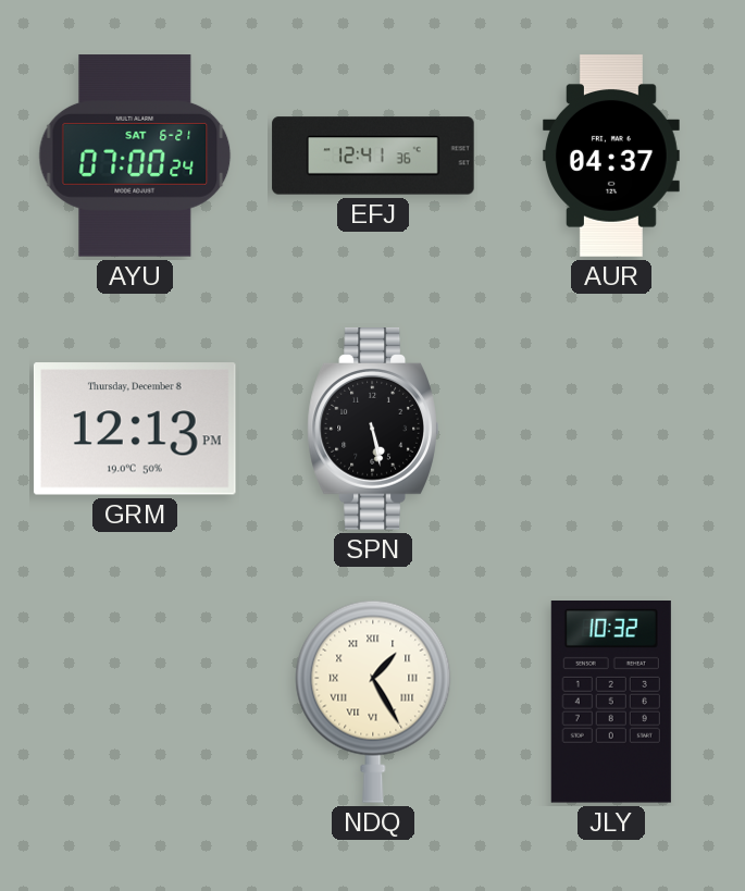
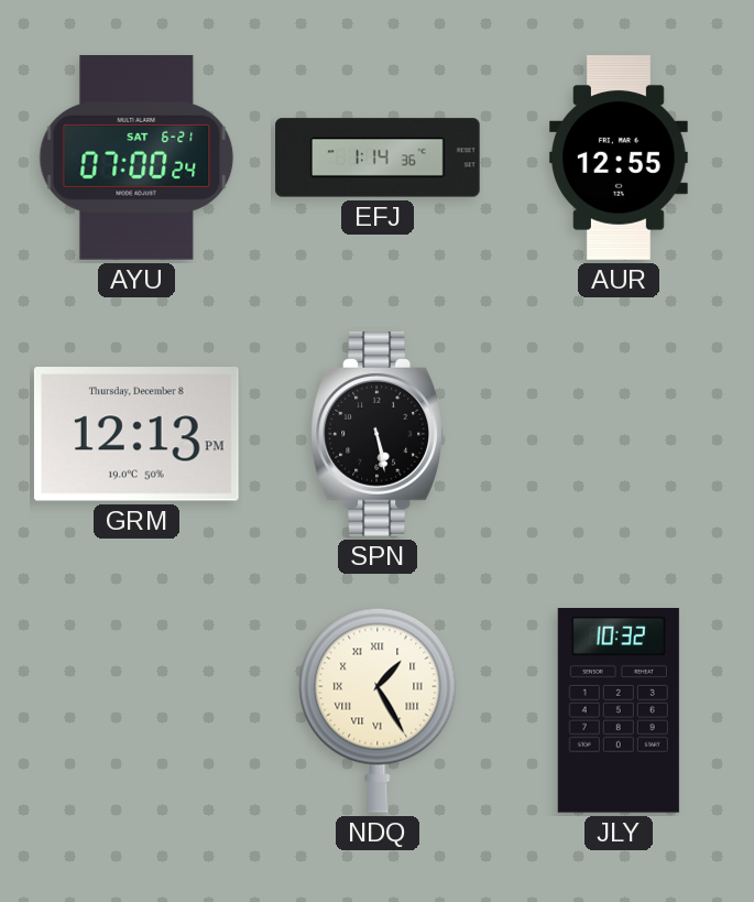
EFJ: 12:41 -> 1:14 (378, 157)
AUR: 04:37 -> 12:55 (619, 157)
